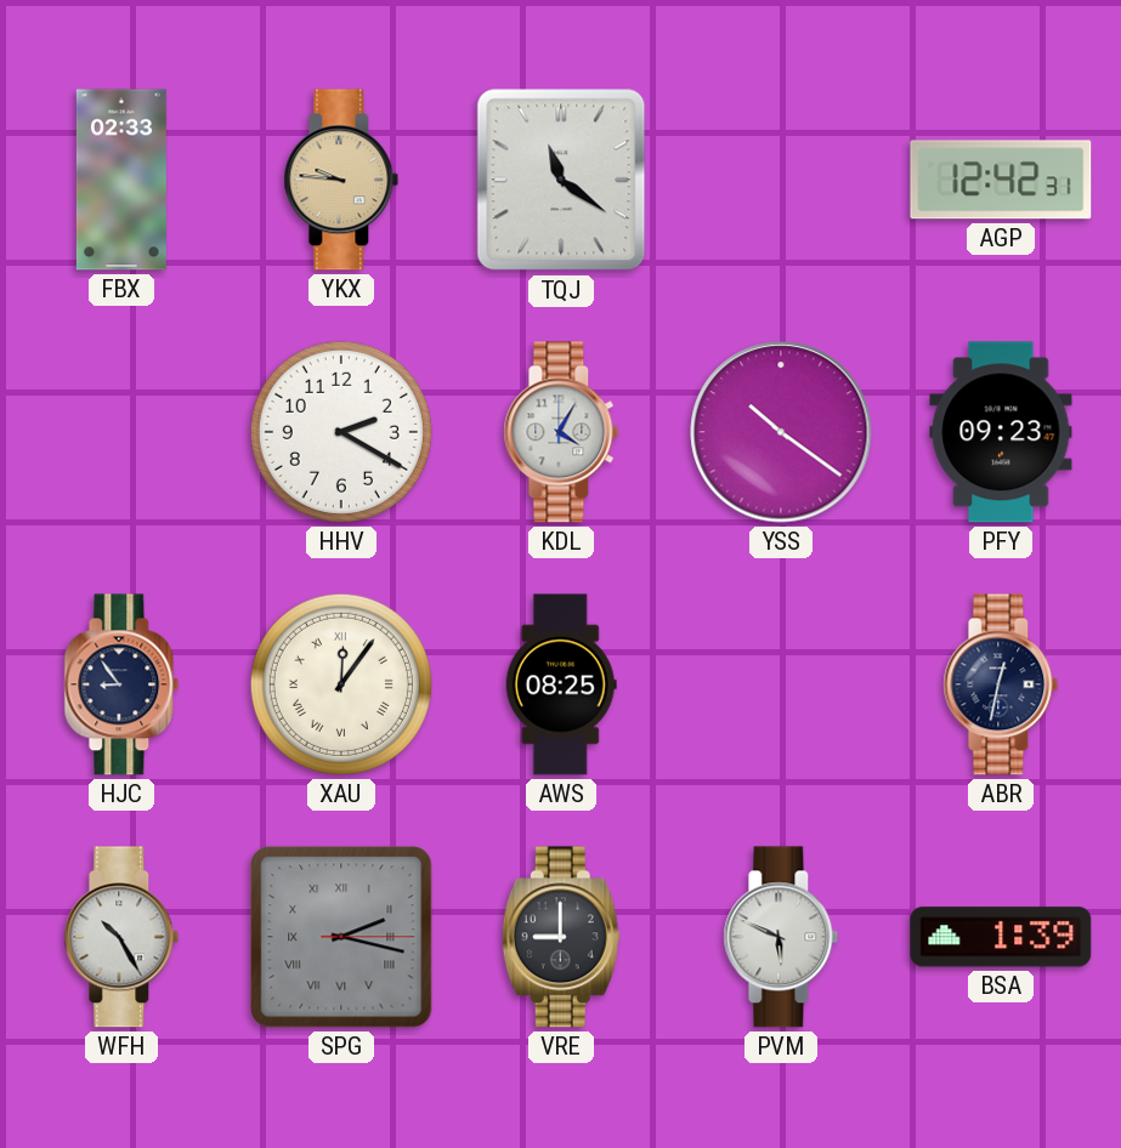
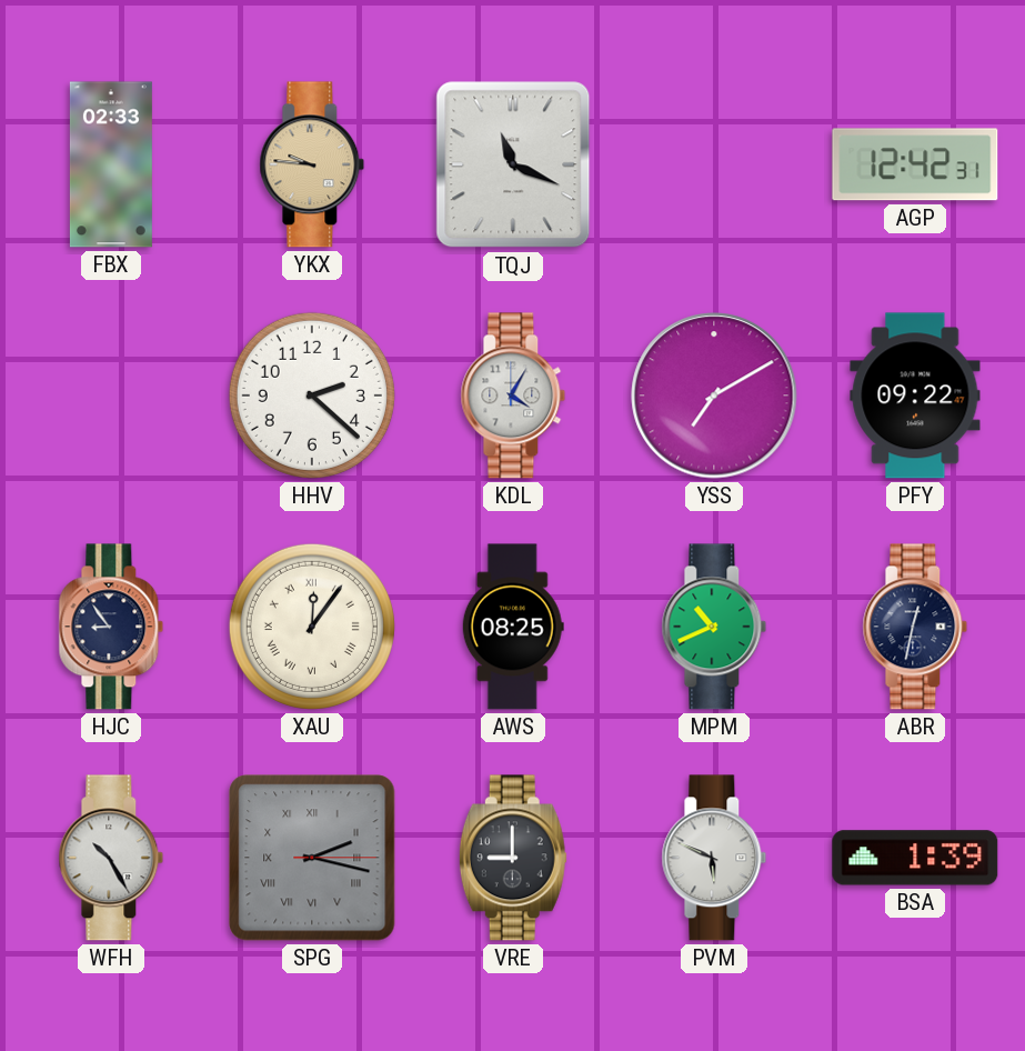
TQJ: 11:21 -> 11:19 (513, 164)
HHV: 2:20 -> 2:22 (312, 396)
YSS: 10:21 -> 7:10 (714, 396)
PFY: 09:23 -> 09:22 (915, 396)
MPM: none -> 10:41 (714, 627)
